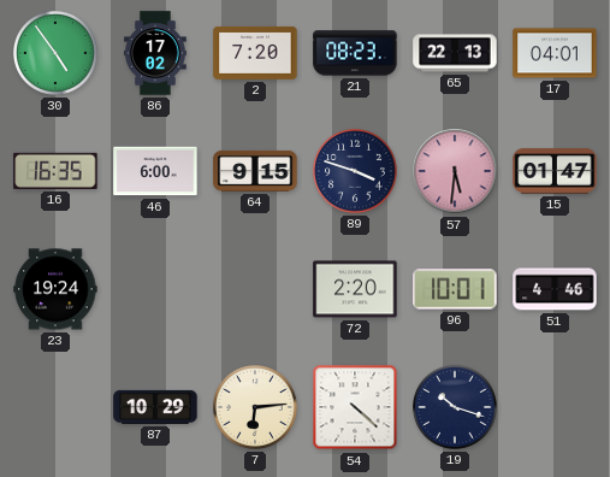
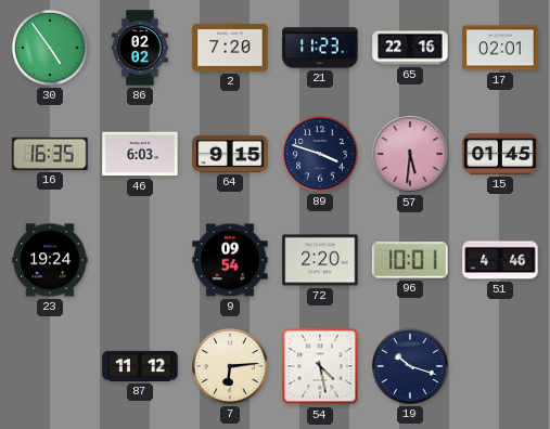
86: 17:02 -> 02:02 (140, 48)
21: 08:23 -> 11:23 (320, 48)
65: 22:13 -> 22:16 (410, 48)
17: 04:01 -> 02:01 (500, 48)
46: 6:00 -> 6:03 (140, 154)
15: 01:47 -> 01:45 (500, 154)
9: none -> 09:54 (230, 260)
87: 10:29 -> 11:12 (140, 366)
54: 4:22 -> 4:28 (320, 366)
